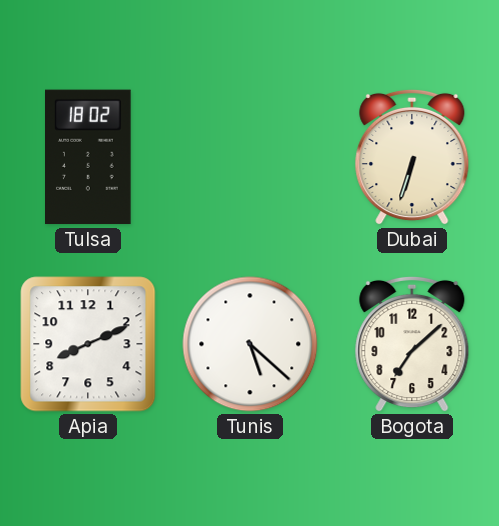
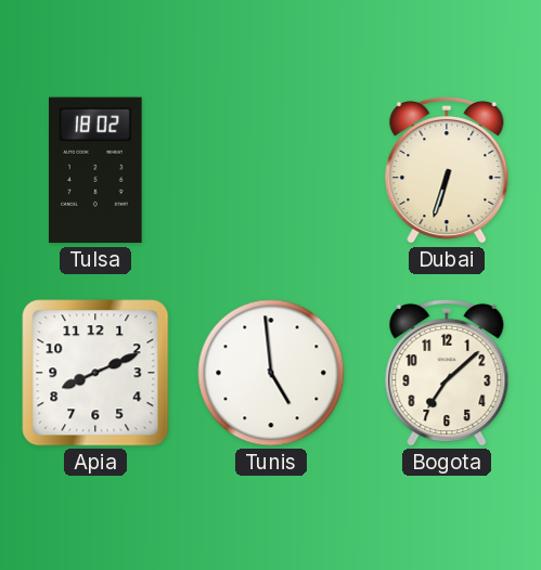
Tunis: 5:22 -> 4:59 (271, 373)
